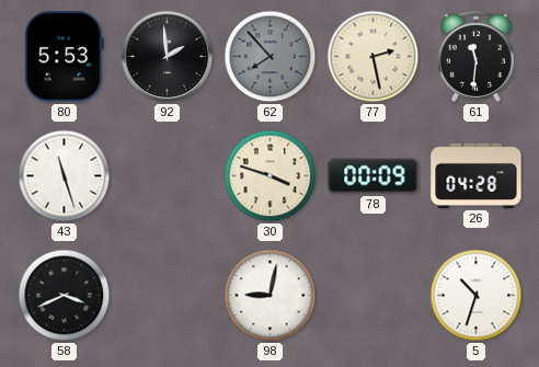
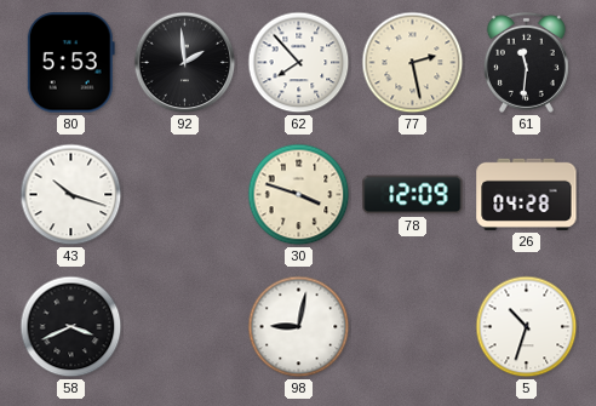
62 dial: grey -> white (299, 63)
43: 11:27 -> 10:18 (71, 195)
78: 00:09 -> 12:09 (413, 195)
